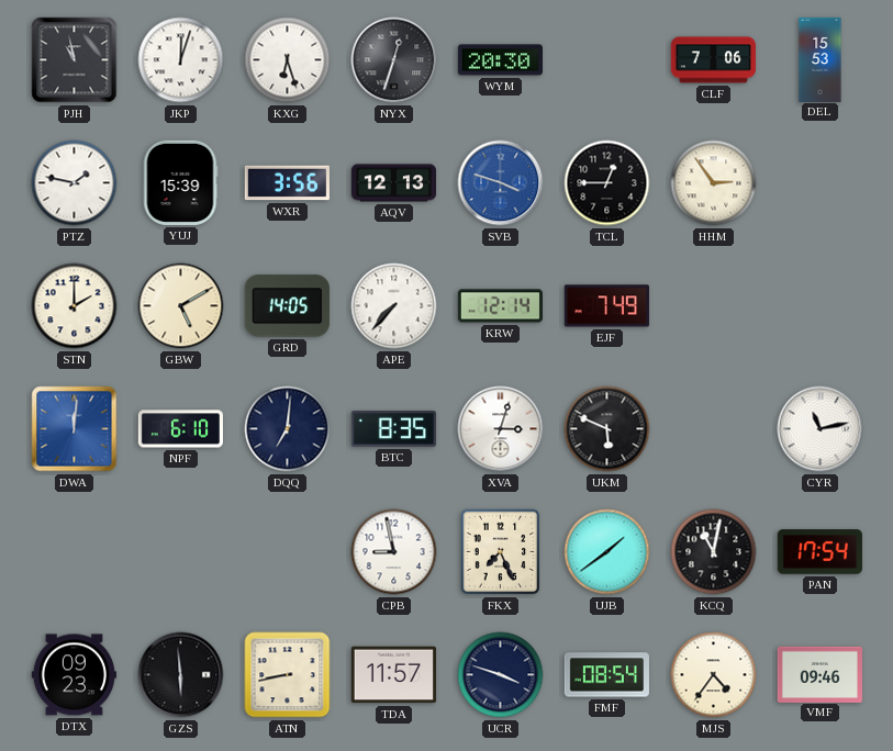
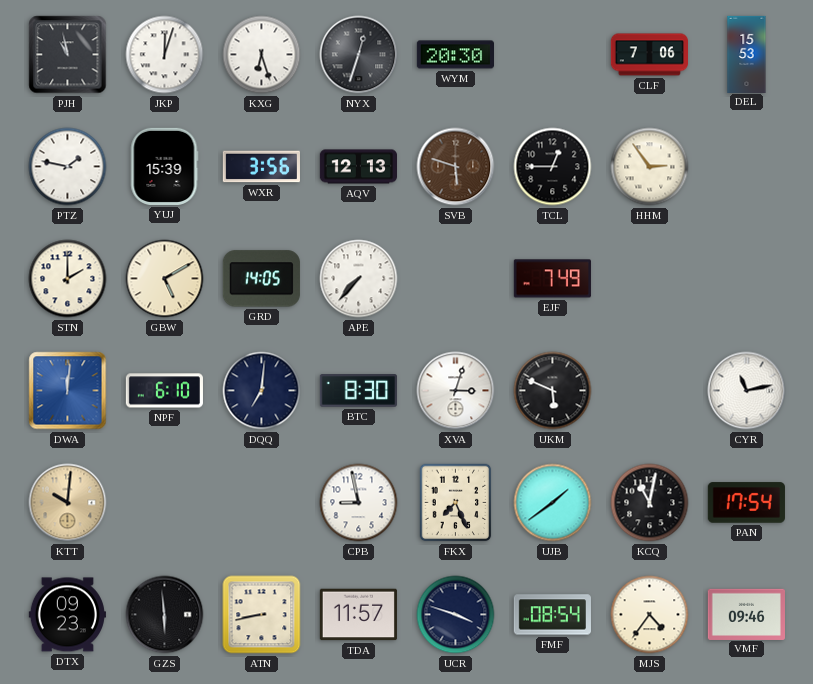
SVB: 3:48 -> 5:48 (456, 167)
SVB dial: blue -> brown (456, 167)
KRW: 12:14 -> none (500, 306)
BTC: 8:35 -> 8:30 (358, 391)
KTT: none -> 10:01 (68, 503)
